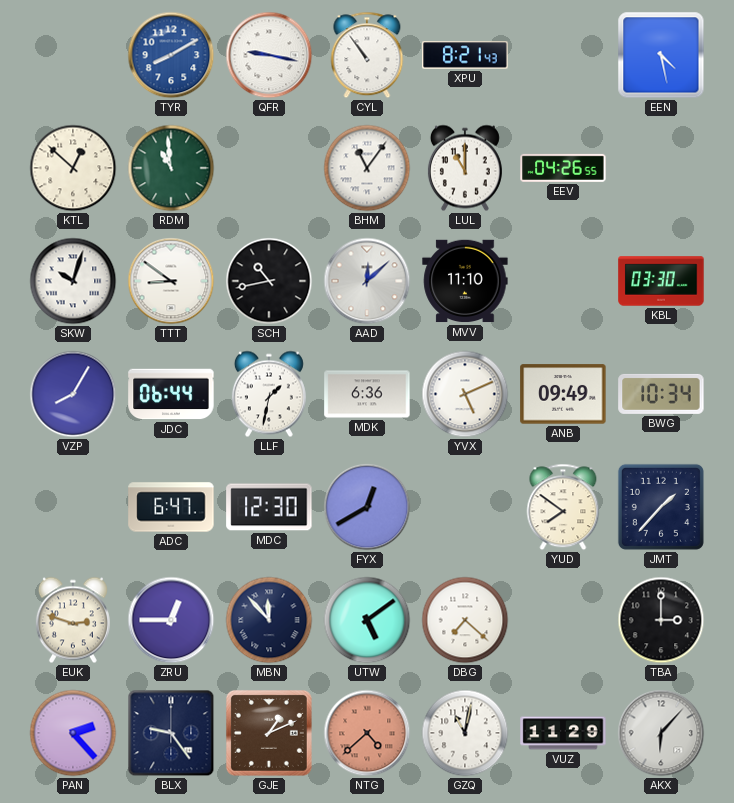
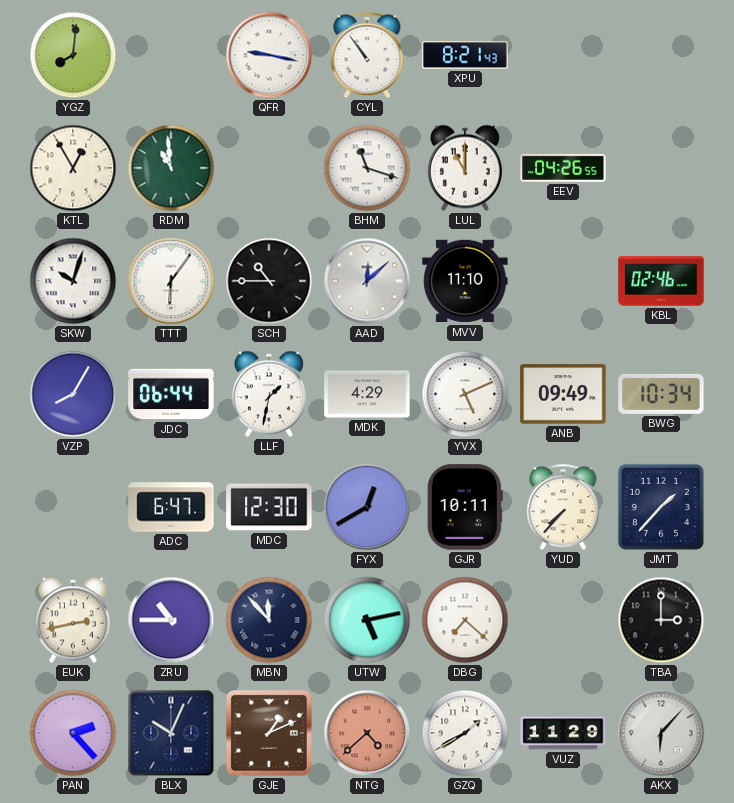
YGZ: none -> 8:01 (73, 55)
TYR: 8:10 -> none (171, 55)
EEN: 4:28 -> none (661, 55)
KTL: 12:52 -> 12:55 (73, 168)
BHM: 11:06 -> 11:18 (367, 168)
TTT: 8:51 -> 6:06 (171, 281)
SCH: 10:43 -> 10:45 (269, 281)
KBL: 03:30 -> 02:46 (661, 281)
MDK: 6:36 -> 4:29 (367, 394)
GJR: none -> 10:11 (465, 507)
YUD: 7:51 -> 7:37 (563, 507)
EUK: 2:48 -> 2:43 (73, 620)
ZRU: 12:45 -> 10:45 (171, 620)
UTW: 5:09 -> 5:13 (367, 620)
BLX: 9:24 -> 10:04 (171, 733)
GZQ: 11:02 -> 1:40 (465, 733)
